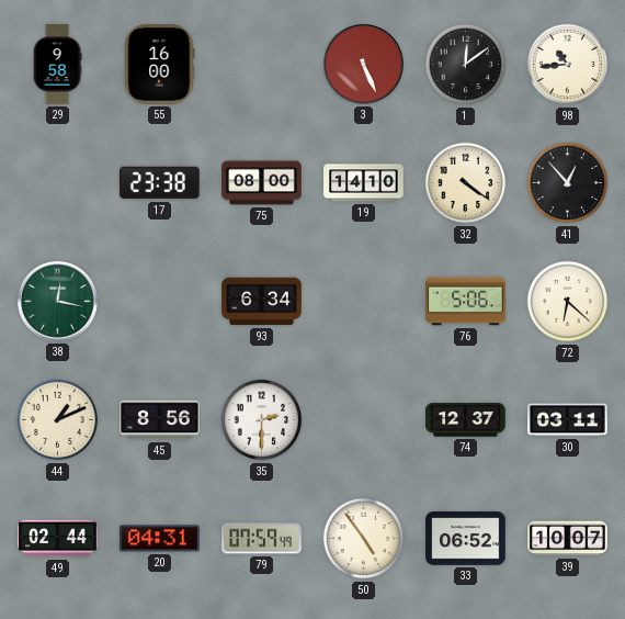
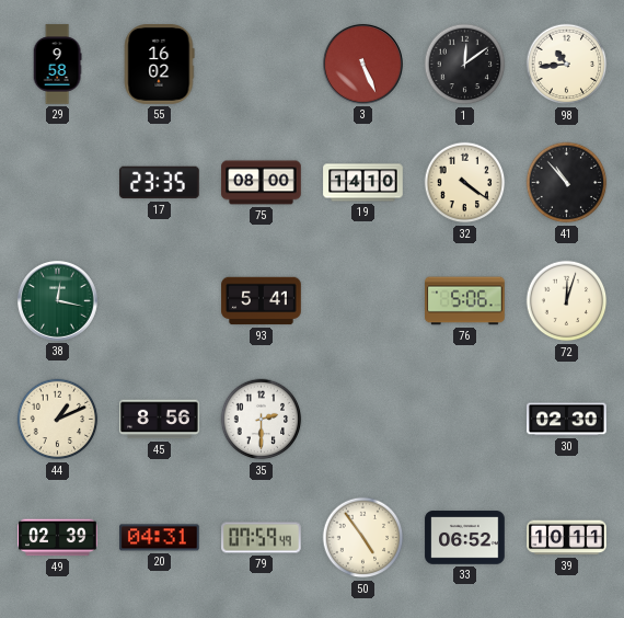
55: 16:00 -> 16:02 (159, 65)
17: 23:38 -> 23:35 (160, 183)
41: 12:53 -> 10:53 (567, 183)
93: 6:34 -> 5:41 (262, 301)
72: 6:22 -> 12:03 (567, 301)
74: 12:37 -> none (466, 420)
30: 03:11 -> 02:30 (567, 420)
49: 02:44 -> 02:39 (58, 538)
39: 10:07 -> 10:11 (567, 538)
